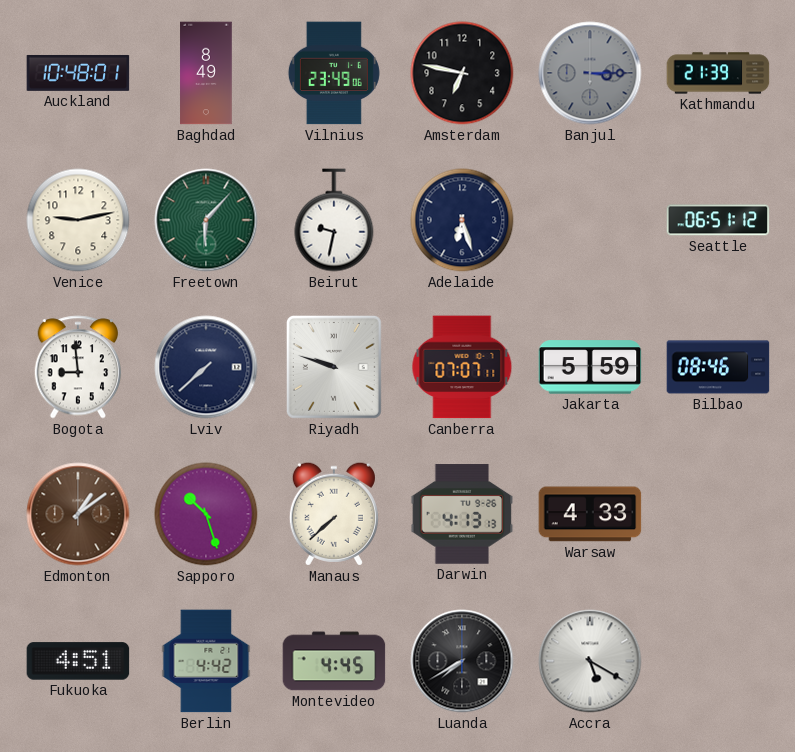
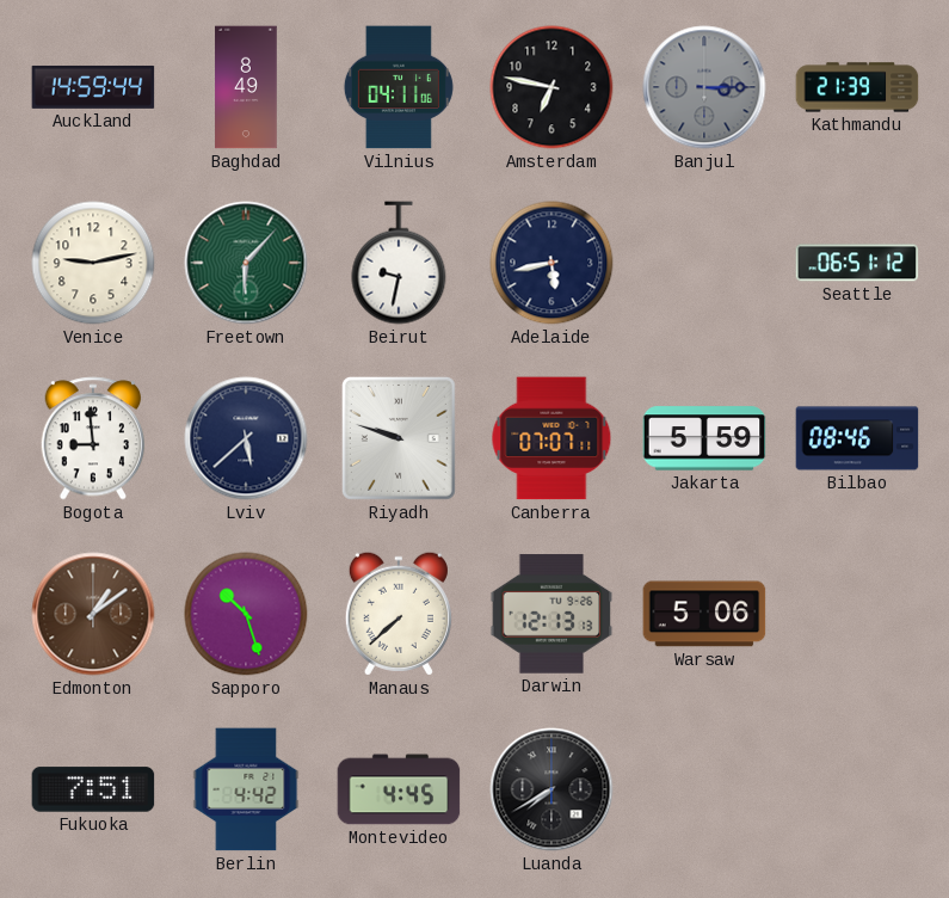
Auckland: 10:48 -> 14:59 (93, 87)
Vilnius: 23:49 -> 04:11 (399, 87)
Adelaide: 6:27 -> 5:43 (551, 263)
Lviv: 7:38 -> 5:38 (246, 438)
Darwin: 4:13 -> 12:13 (551, 614)
Warsaw: 4:33 -> 5:06 (704, 614)
Fukuoka: 4:51 -> 7:51 (93, 789)
Accra: 5:20 -> none (590, 661)
